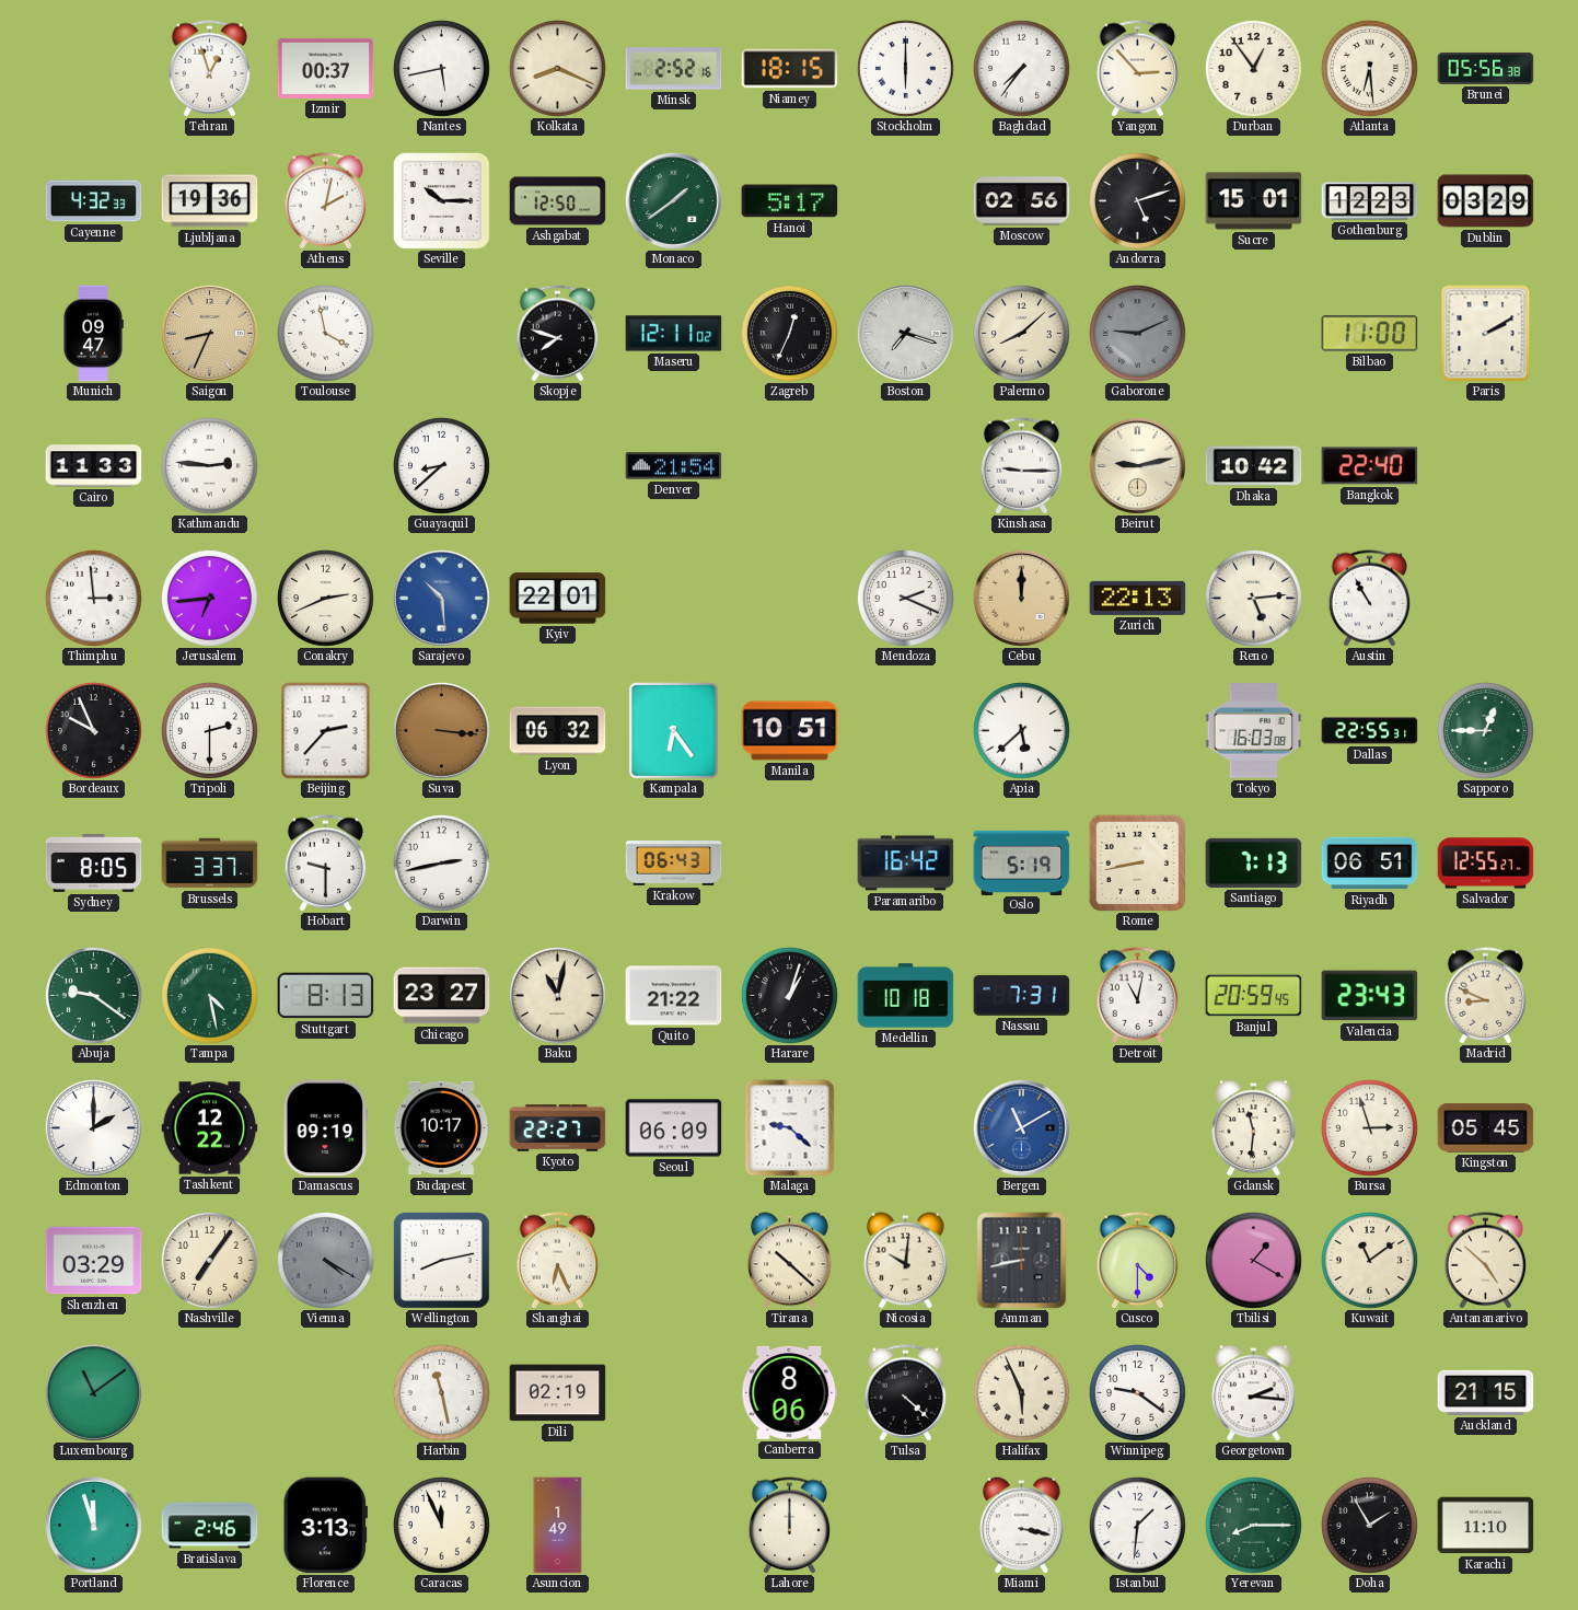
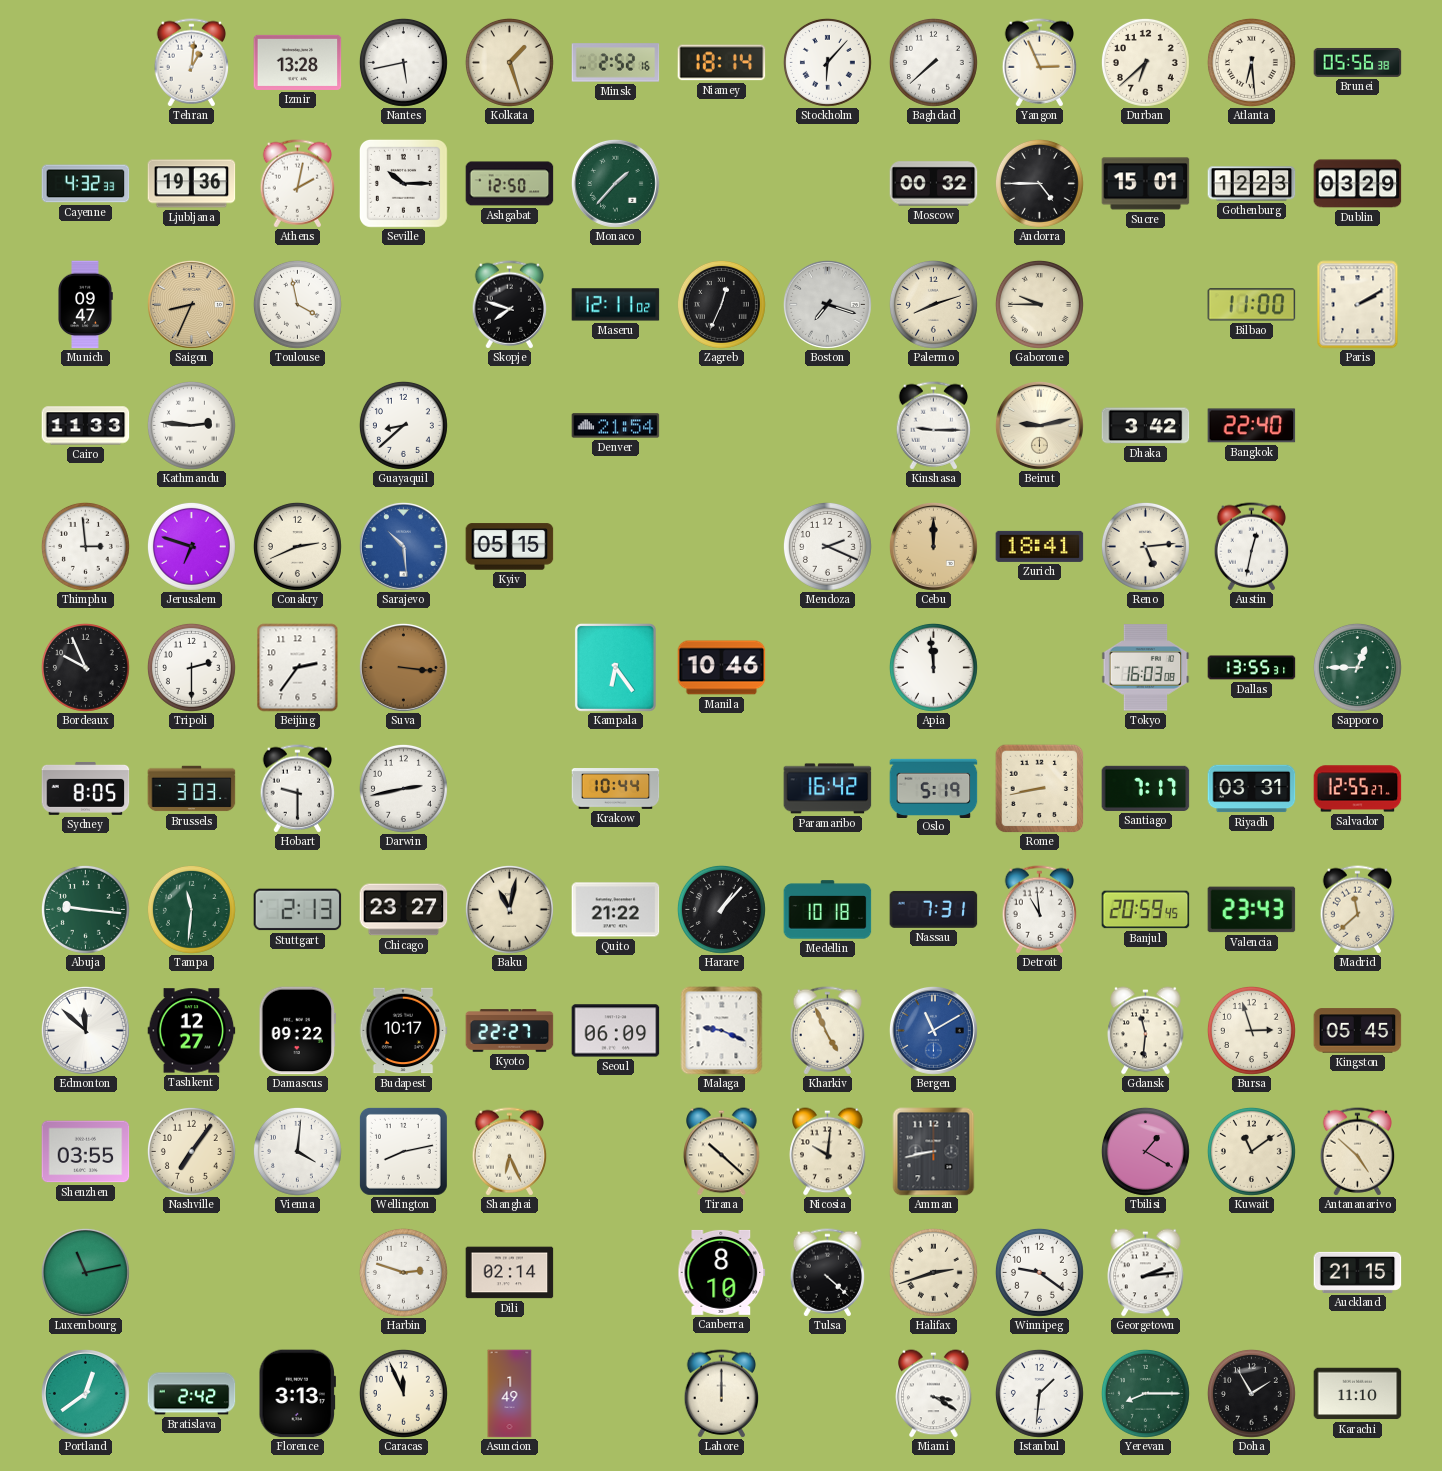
Tehran: 12:57 -> 1:01 (192, 63)
Izmir: 00:37 -> 13:28 (298, 62)
Kolkata: 8:19 -> 1:27 (509, 62)
Niamey: 18:15 -> 18:14 (722, 63)
Stockholm: 6:00 -> 6:07 (827, 62)
Baghdad: 7:36 -> 7:38 (933, 62)
Yangon: 2:53 -> 2:56 (1040, 63)
Durban: 12:54 -> 6:38 (1145, 62)
Monaco: 1:39 -> 1:37 (615, 183)
Hanoi: 5:17 -> none (790, 201)
Moscow: 02:56 -> 00:32 (934, 184)
Andorra: 5:12 -> 4:45 (1039, 183)
Palermo: 8:08 -> 8:12 (933, 304)
Gaborone: 9:11 -> 9:45 (1039, 304)
Gaborone dial: grey -> cream (1039, 304)
Dhaka: 10:42 -> 3:42 (1146, 426)
Jerusalem: 6:44 -> 6:48 (191, 546)
Kyiv: 22:01 -> 05:15 (510, 547)
Zurich: 22:13 -> 18:41 (1040, 546)
Austin: 10:55 -> 12:32 (1252, 547)
Beijing: 2:37 -> 2:36 (298, 668)
Lyon: 06:32 -> none (558, 731)
Manila: 10:51 -> 10:46 (722, 668)
Apia: 5:38 -> 11:59 (933, 667)
Dallas: 22:55 -> 13:55 (1252, 668)
Brussels: 3:37 -> 3:03 (192, 789)
Krakow: 06:43 -> 10:44 (616, 789)
Santiago: 7:13 -> 7:17 (1146, 788)
Riyadh: 06:51 -> 03:31 (1252, 789)
Abuja: 9:21 -> 9:16 (85, 909)
Tampa: 4:28 -> 11:31 (191, 909)
Stuttgart: 8:13 -> 2:13 (298, 910)
Harare: 1:03 -> 1:07 (721, 909)
Detroit: 11:02 -> 10:59 (1040, 910)
Madrid: 8:49 -> 11:38 (1358, 910)
Edmonton: 2:00 -> 11:52 (85, 1030)
Tashkent: 12:22 -> 12:27 (192, 1031)
Damascus: 09:19 -> 09:22 (297, 1031)
Malaga: 9:22 -> 9:19 (722, 1031)
Kharkiv: none -> 4:56 (828, 1031)
Shenzhen: 03:29 -> 03:55 (86, 1152)
Vienna: 4:20 -> 4:01 (297, 1151)
Vienna dial: grey -> white (297, 1151)
Cusco: 4:30 -> none (1138, 1261)
Luxembourg: 11:09 -> 11:13 (85, 1272)
Harbin: 11:28 -> 2:48 (403, 1272)
Dili: 02:19 -> 02:14 (510, 1273)
Canberra: 8:06 -> 8:10 (722, 1272)
Halifax: 5:56 -> 2:42 (933, 1272)
Georgetown: 2:16 -> 2:14 (1146, 1273)
Portland: 11:57 -> 12:39 (85, 1393)
Bratislava: 2:46 -> 2:42 (192, 1394)
Miami: 3:17 -> 3:20 (934, 1394)
